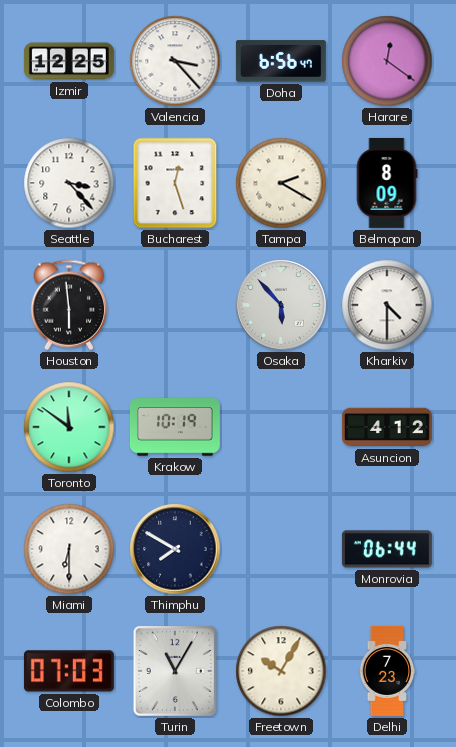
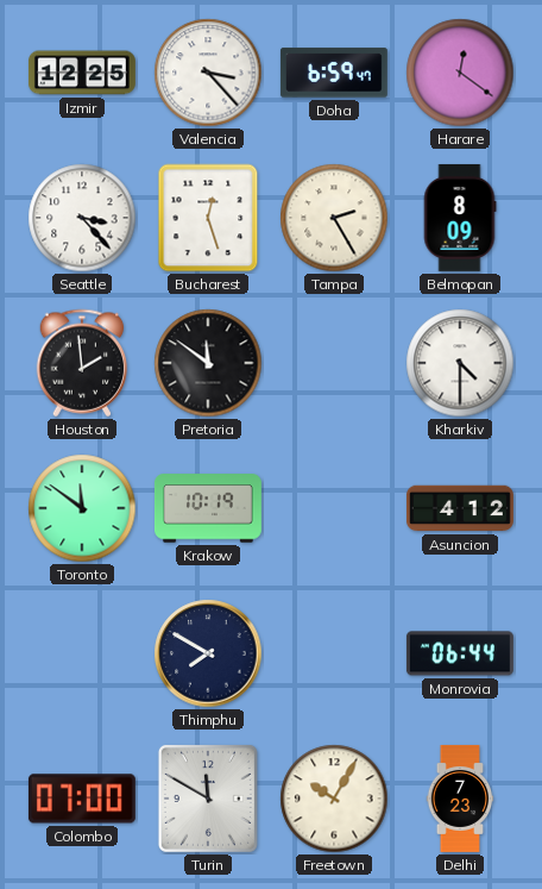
Doha: 6:56 -> 6:59 (334, 73)
Tampa: 2:20 -> 2:25 (334, 218)
Houston: 5:59 -> 1:59 (82, 363)
Pretoria: none -> 11:51 (208, 363)
Osaka: 5:53 -> none (281, 305)
Miami: 6:30 -> none (69, 549)
Colombo: 07:03 -> 07:00 (82, 799)
Turin: 11:05 -> 11:50 (208, 799)
